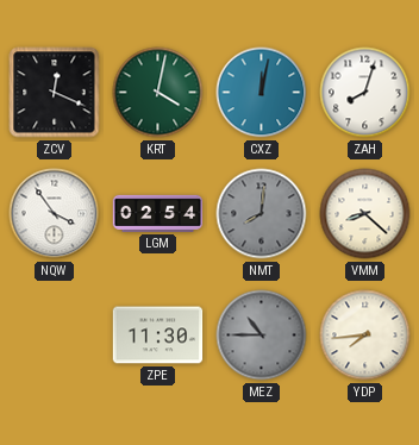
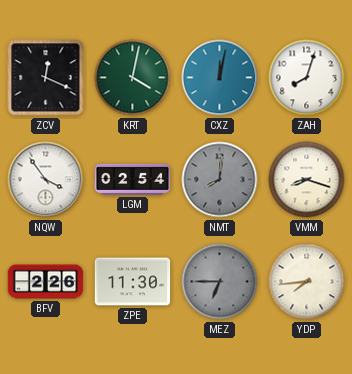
VMM: 8:22 -> 8:18 (307, 180)
BFV: none -> 2:26 (46, 282)
MEZ: 10:45 -> 6:45 (220, 282)
